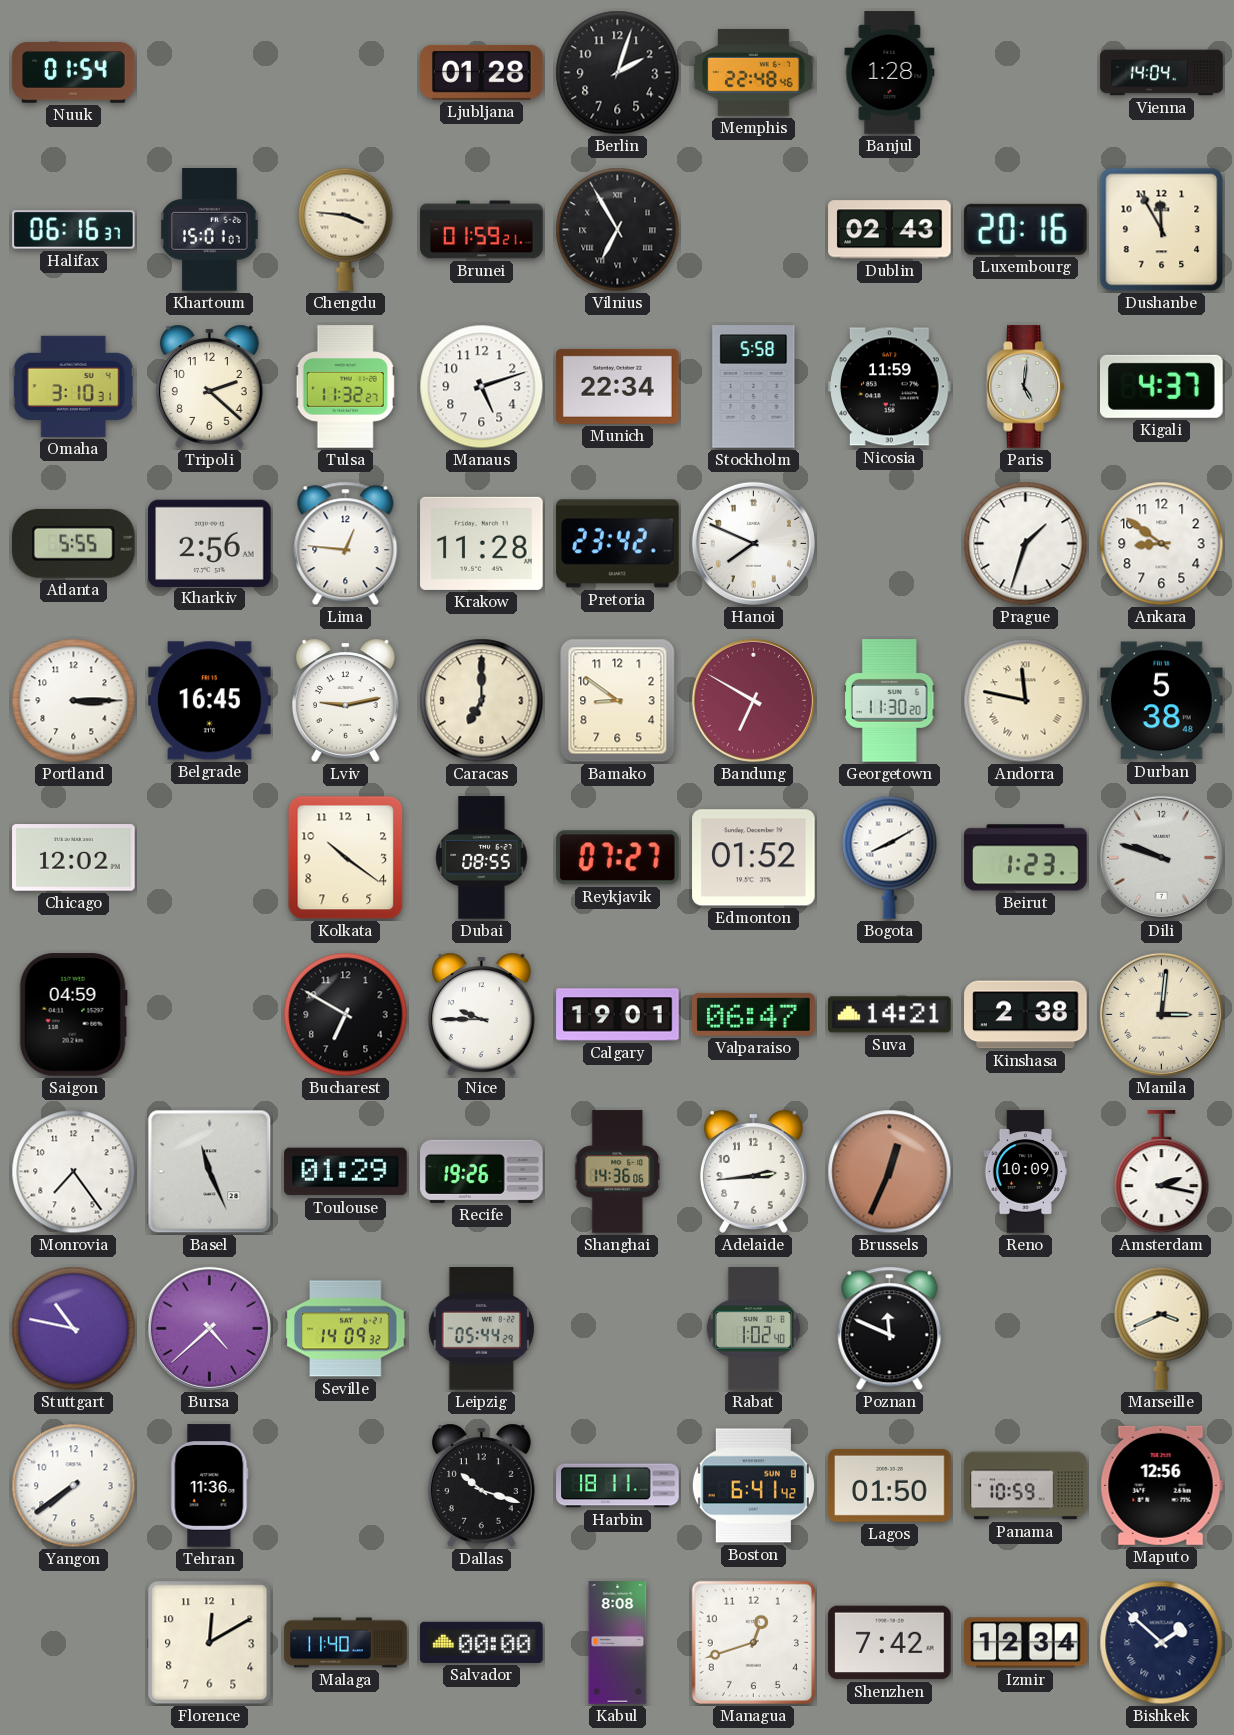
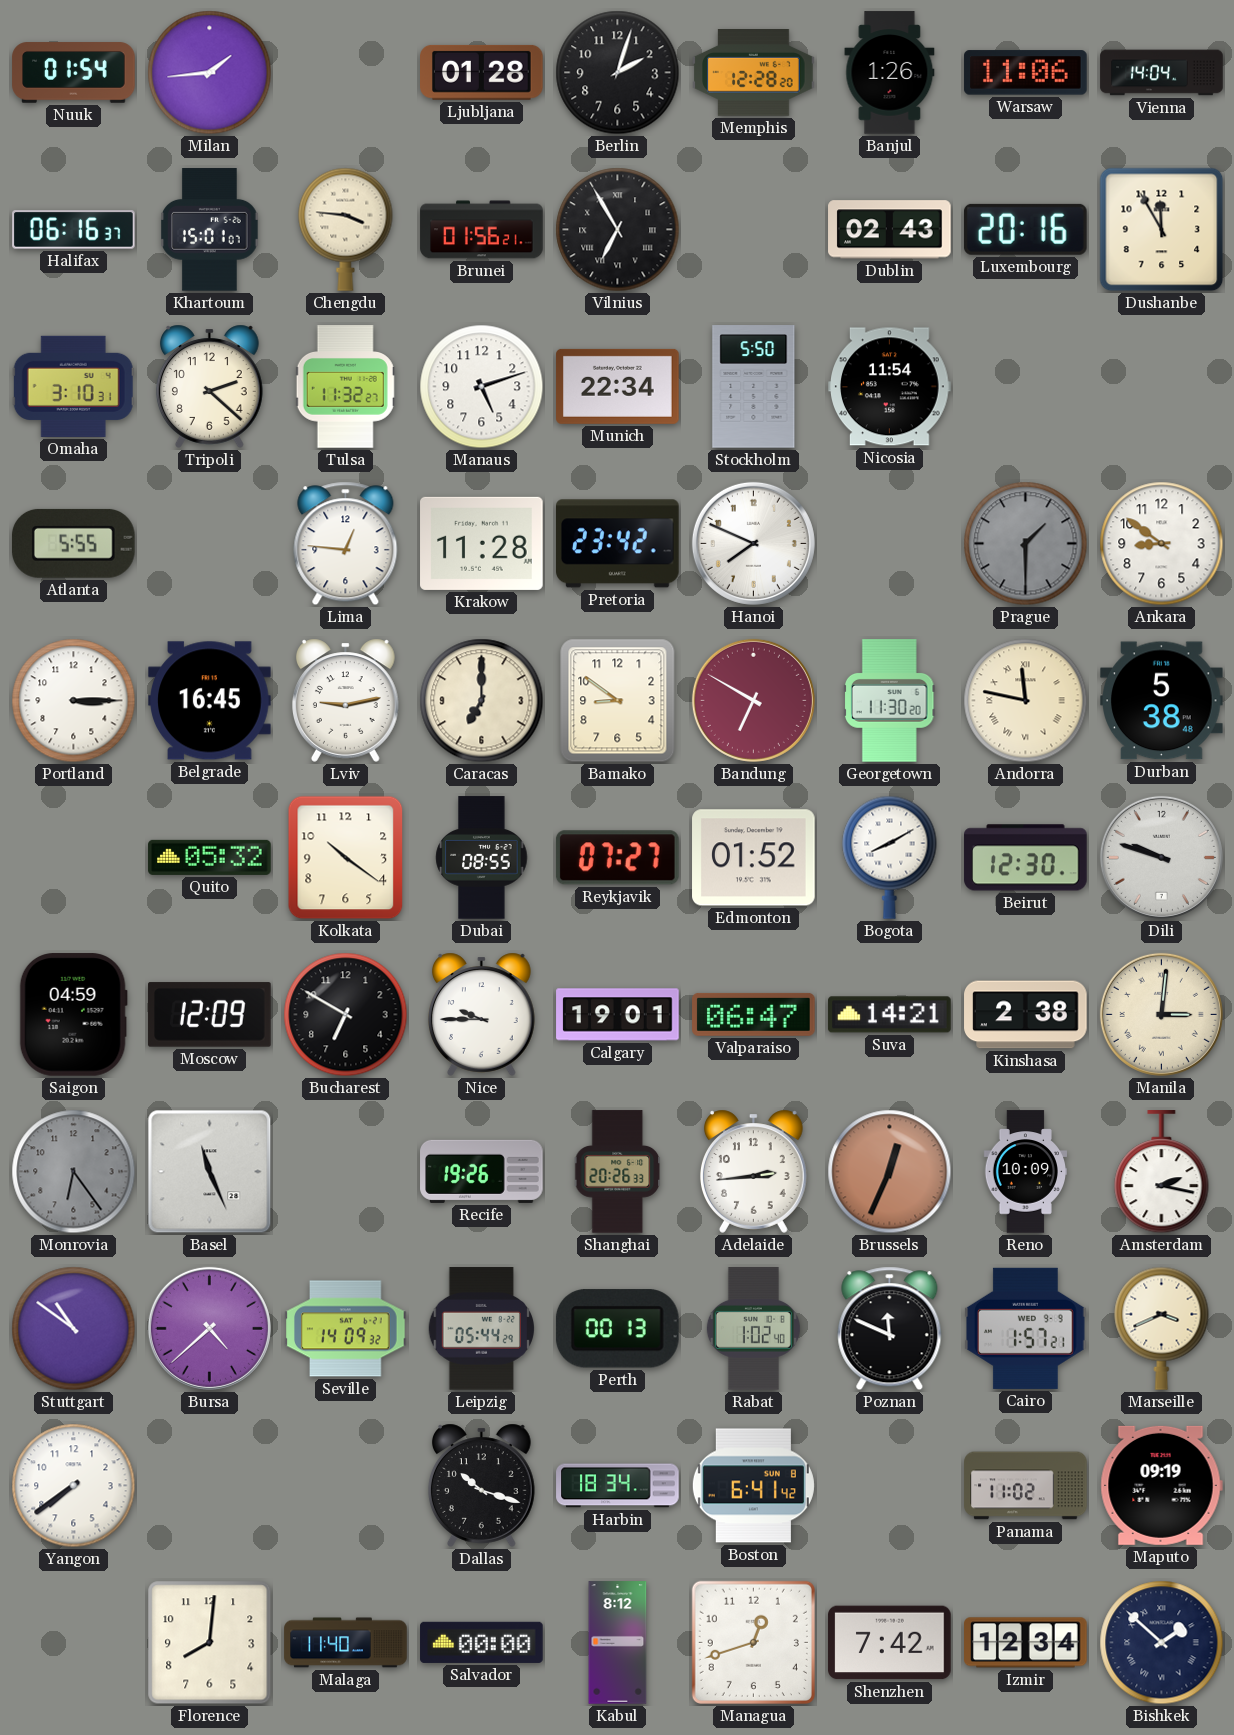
Milan: none -> 1:44 (210, 73)
Memphis: 22:48 -> 12:28 (754, 73)
Banjul: 1:28 -> 1:26 (890, 73)
Warsaw: none -> 11:06 (1026, 73)
Brunei: 01:59 -> 01:56 (482, 230)
Stockholm: 5:58 -> 5:50 (754, 387)
Nicosia: 11:59 -> 11:54 (890, 387)
Paris: 5:01 -> none (1026, 387)
Kigali: 4:37 -> none (1162, 386)
Kharkiv: 2:56 -> none (210, 543)
Prague: 1:33 -> 1:30 (1026, 544)
Prague dial: white -> grey (1026, 544)
Chicago: 12:02 -> none (74, 858)
Quito: none -> 05:32 (210, 857)
Beirut: 1:23 -> 12:30 (1026, 858)
Moscow: none -> 12:09 (210, 1015)
Monrovia: 7:24 -> 6:24 (74, 1172)
Monrovia dial: white -> grey (74, 1172)
Toulouse: 01:29 -> none (346, 1172)
Shanghai: 14:36 -> 20:26 (618, 1172)
Stuttgart: 10:47 -> 10:51 (74, 1329)
Perth: none -> 00:13 (617, 1329)
Cairo: none -> 1:57 (1026, 1328)
Tehran: 11:36 -> none (210, 1486)
Harbin: 18:11 -> 18:34 (618, 1486)
Lagos: 01:50 -> none (890, 1485)
Panama: 10:59 -> 11:02 (1026, 1486)
Maputo: 12:56 -> 09:19 (1161, 1485)
Florence: 12:10 -> 8:01 (210, 1643)
Kabul: 8:08 -> 8:12 (618, 1643)
